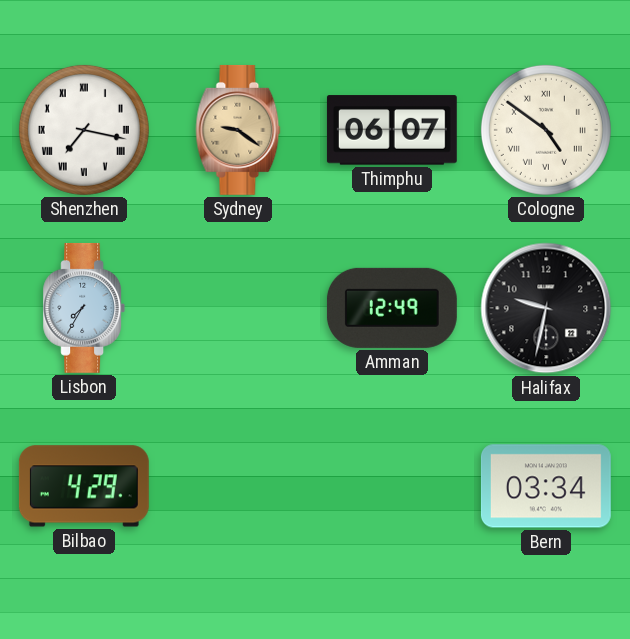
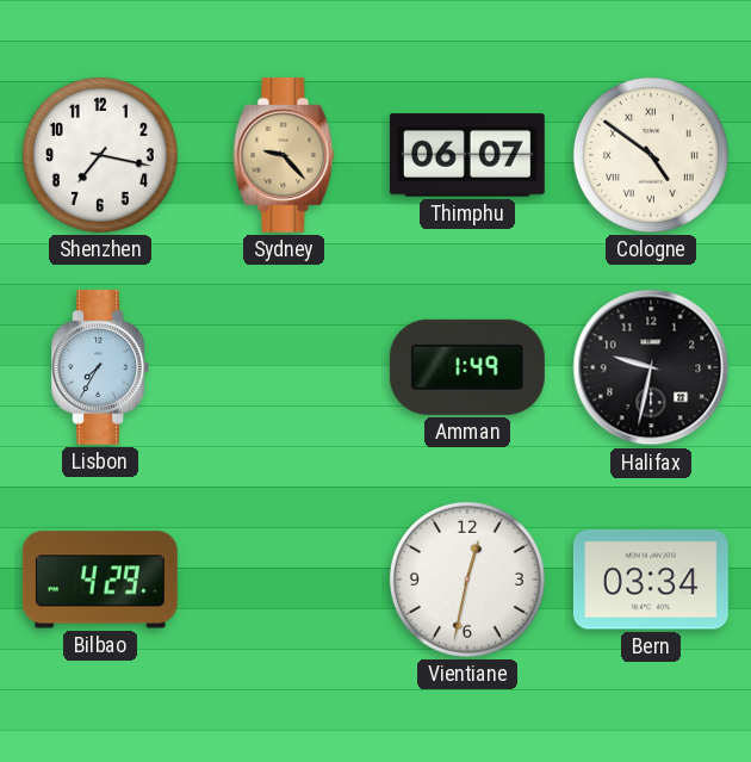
Shenzhen numerals: Roman -> Arabic (100, 155)
Sydney: 9:21 -> 9:23 (284, 155)
Amman: 12:49 -> 1:49 (467, 367)
Vientiane: none -> 12:32 (467, 580)
